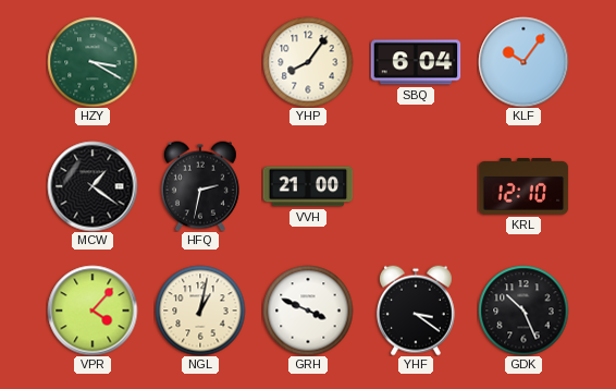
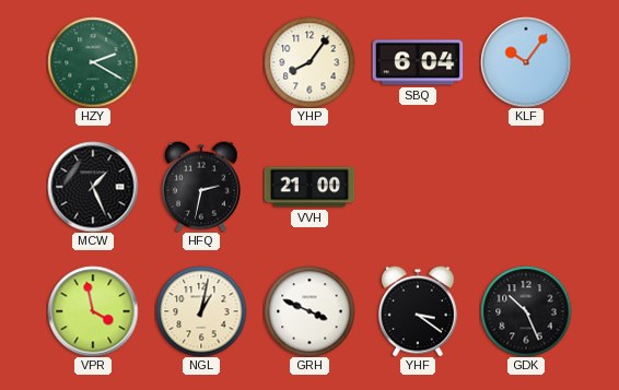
HZY: 3:20 -> 2:20 (93, 62)
MCW: 1:21 -> 1:26 (93, 187)
KRL: 12:10 -> none (523, 186)
VPR: 4:07 -> 3:58 (93, 311)
